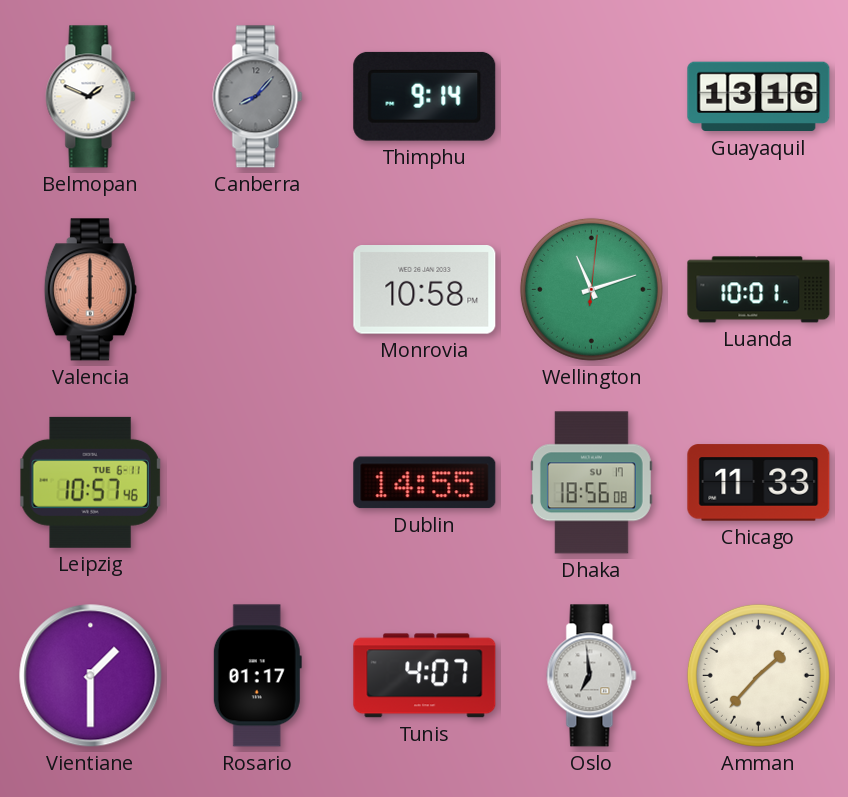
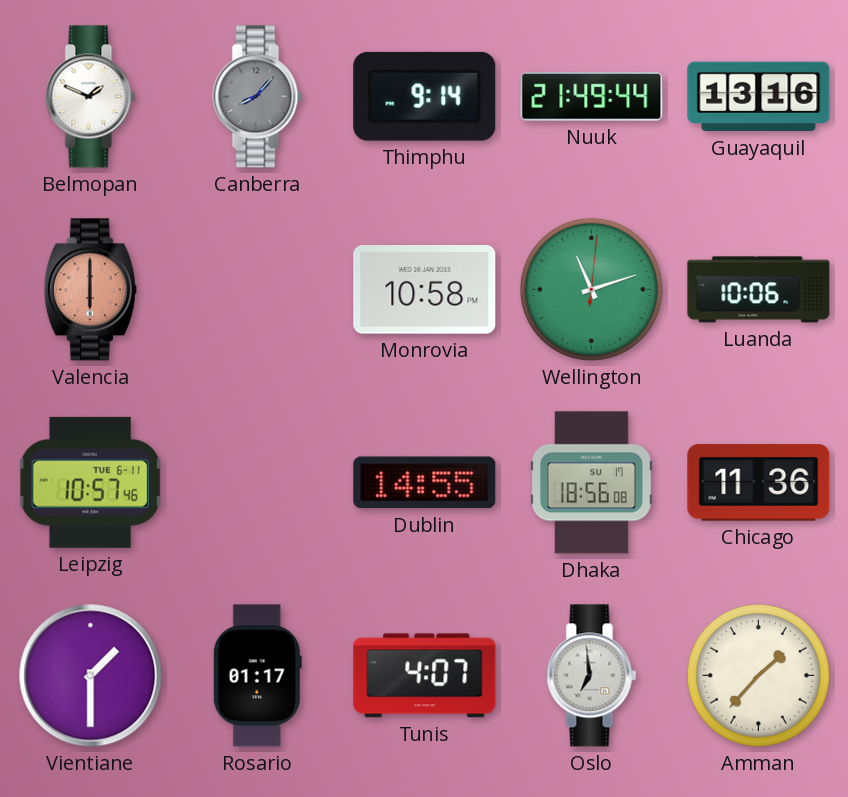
Nuuk: none -> 21:49 (592, 96)
Luanda: 10:01 -> 10:06 (759, 290)
Chicago: 11:33 -> 11:36 (759, 483)
